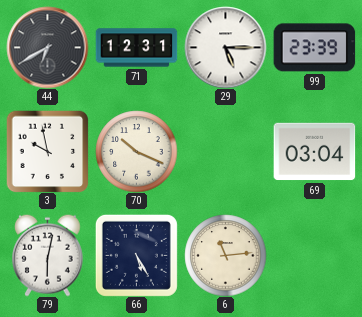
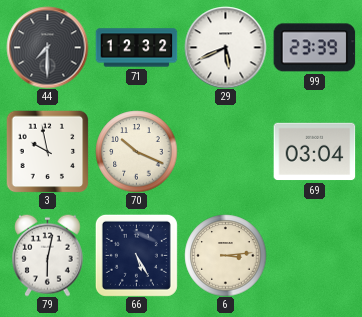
44: 6:40 -> 7:30 (47, 47)
71: 12:31 -> 12:32 (136, 48)
29: 5:15 -> 5:41 (225, 47)
6: 11:14 -> 3:14 (225, 255)
